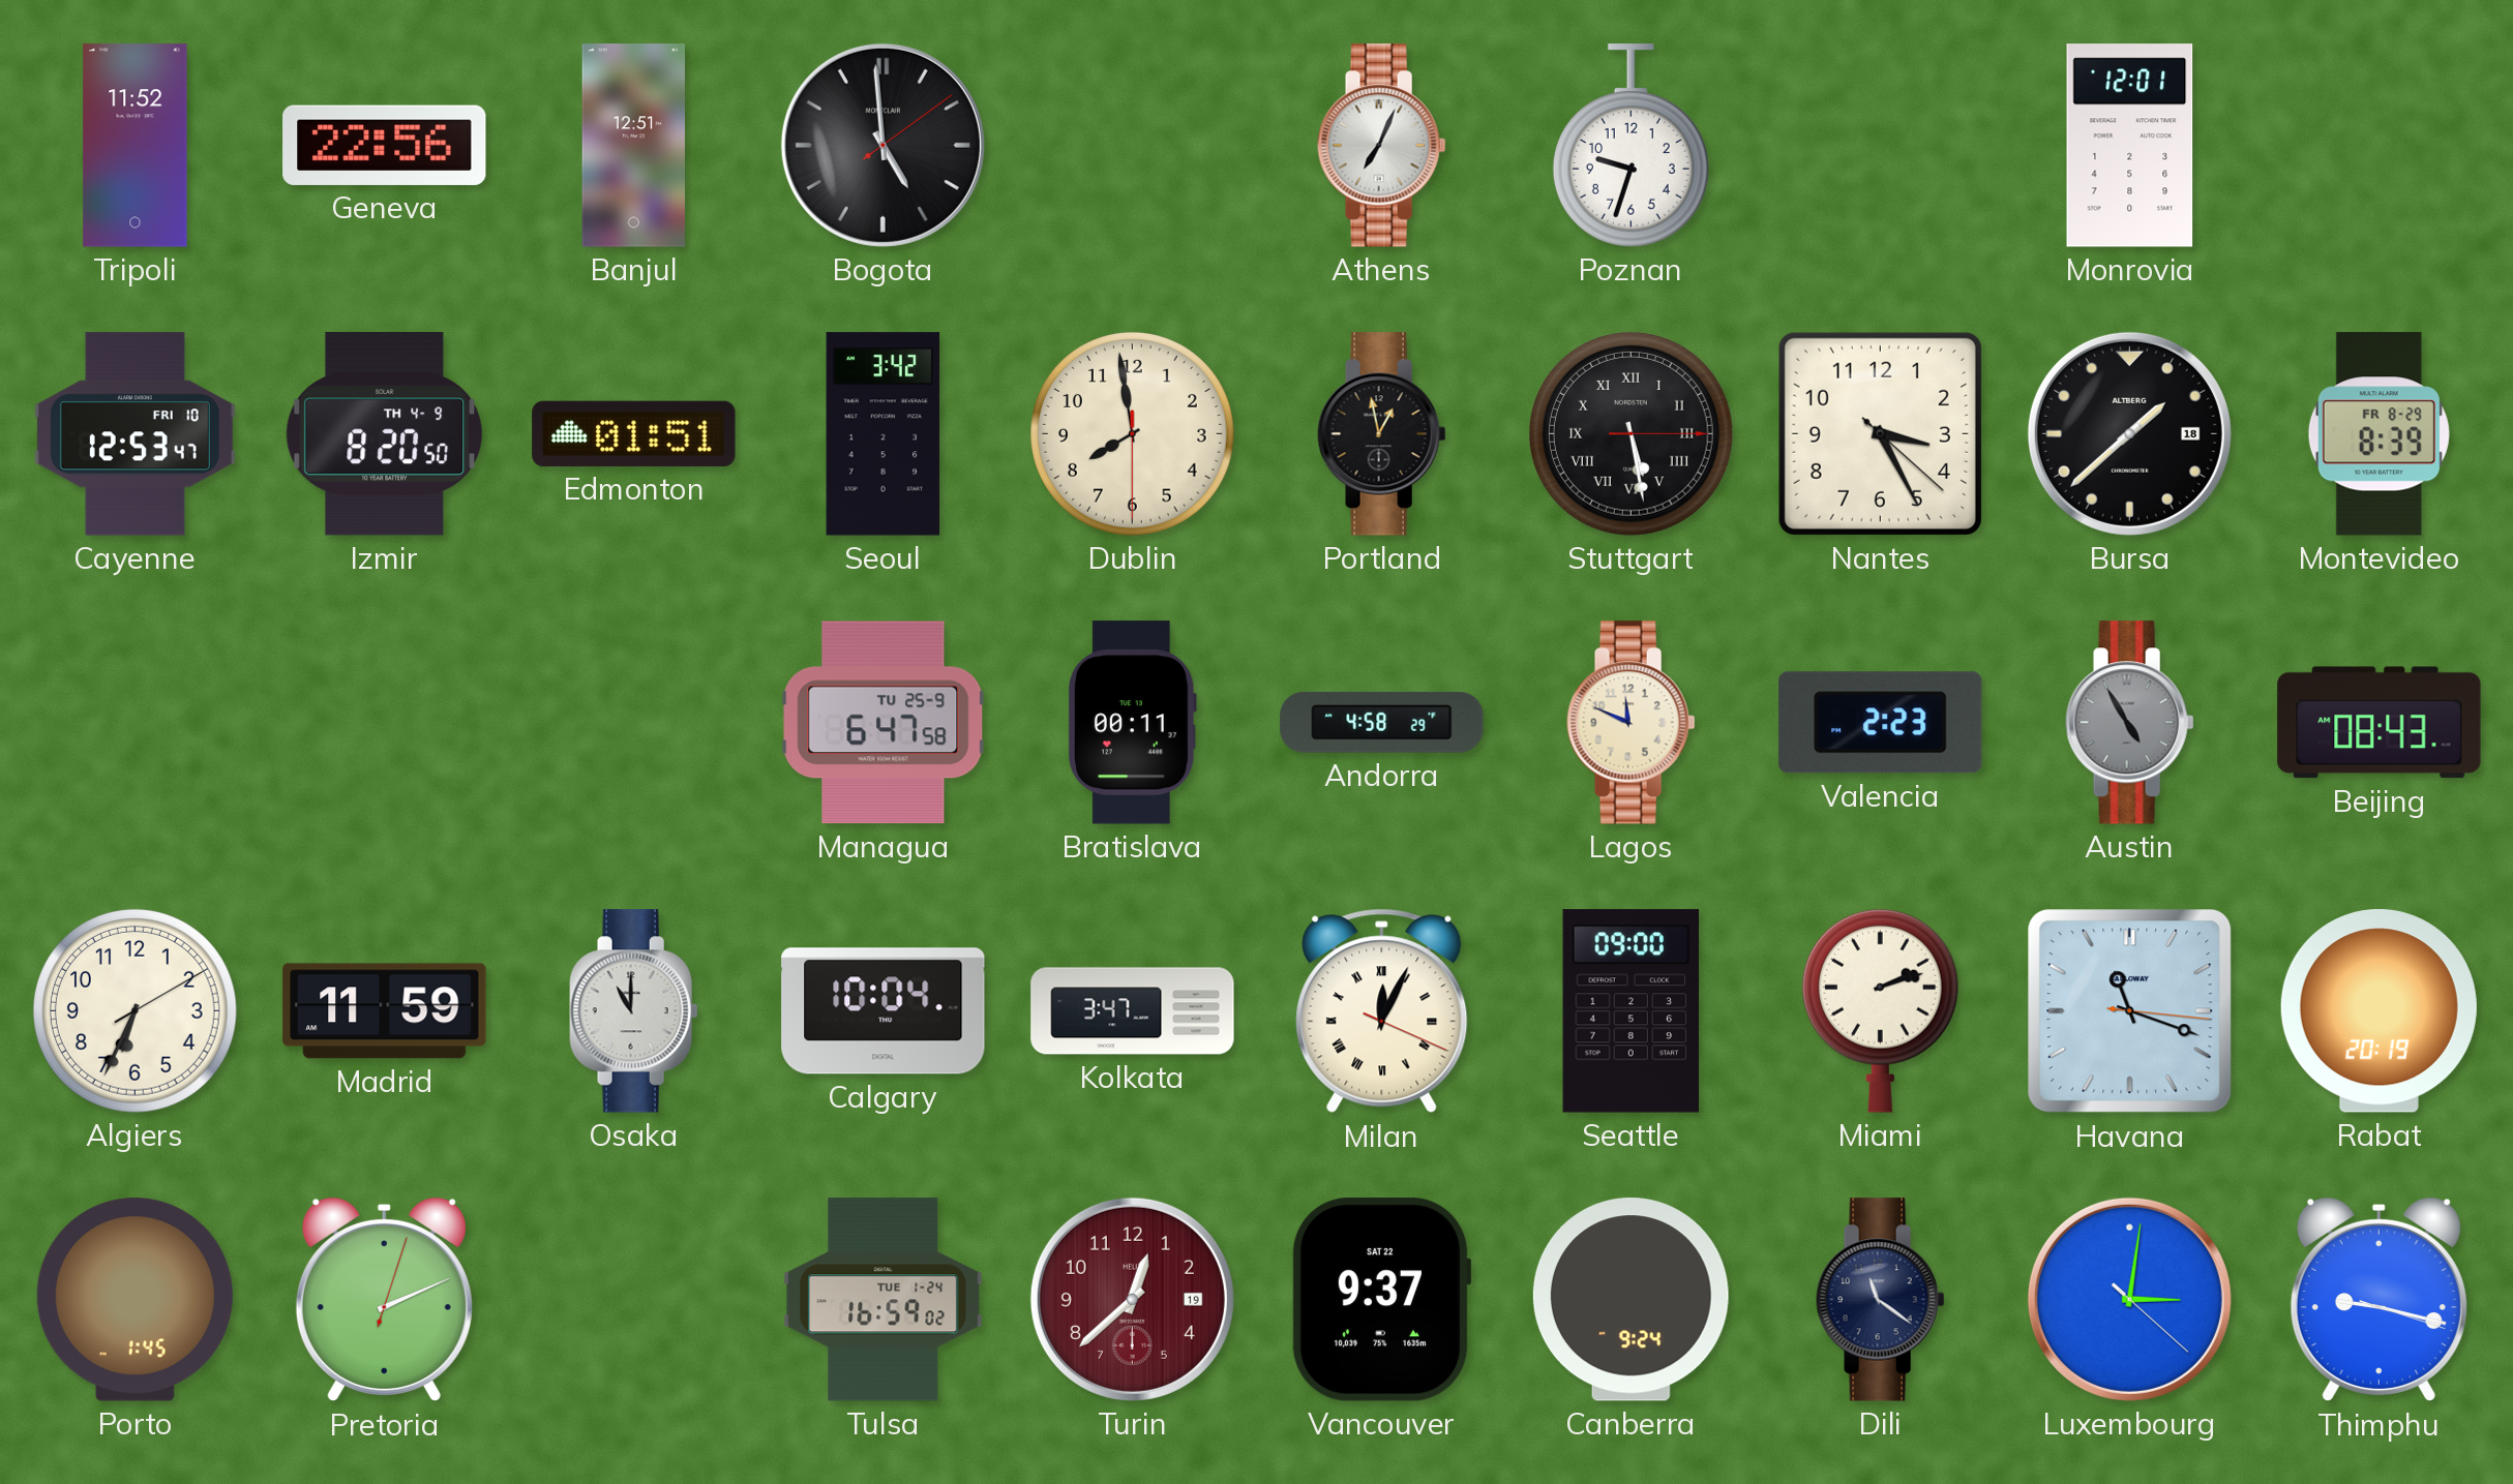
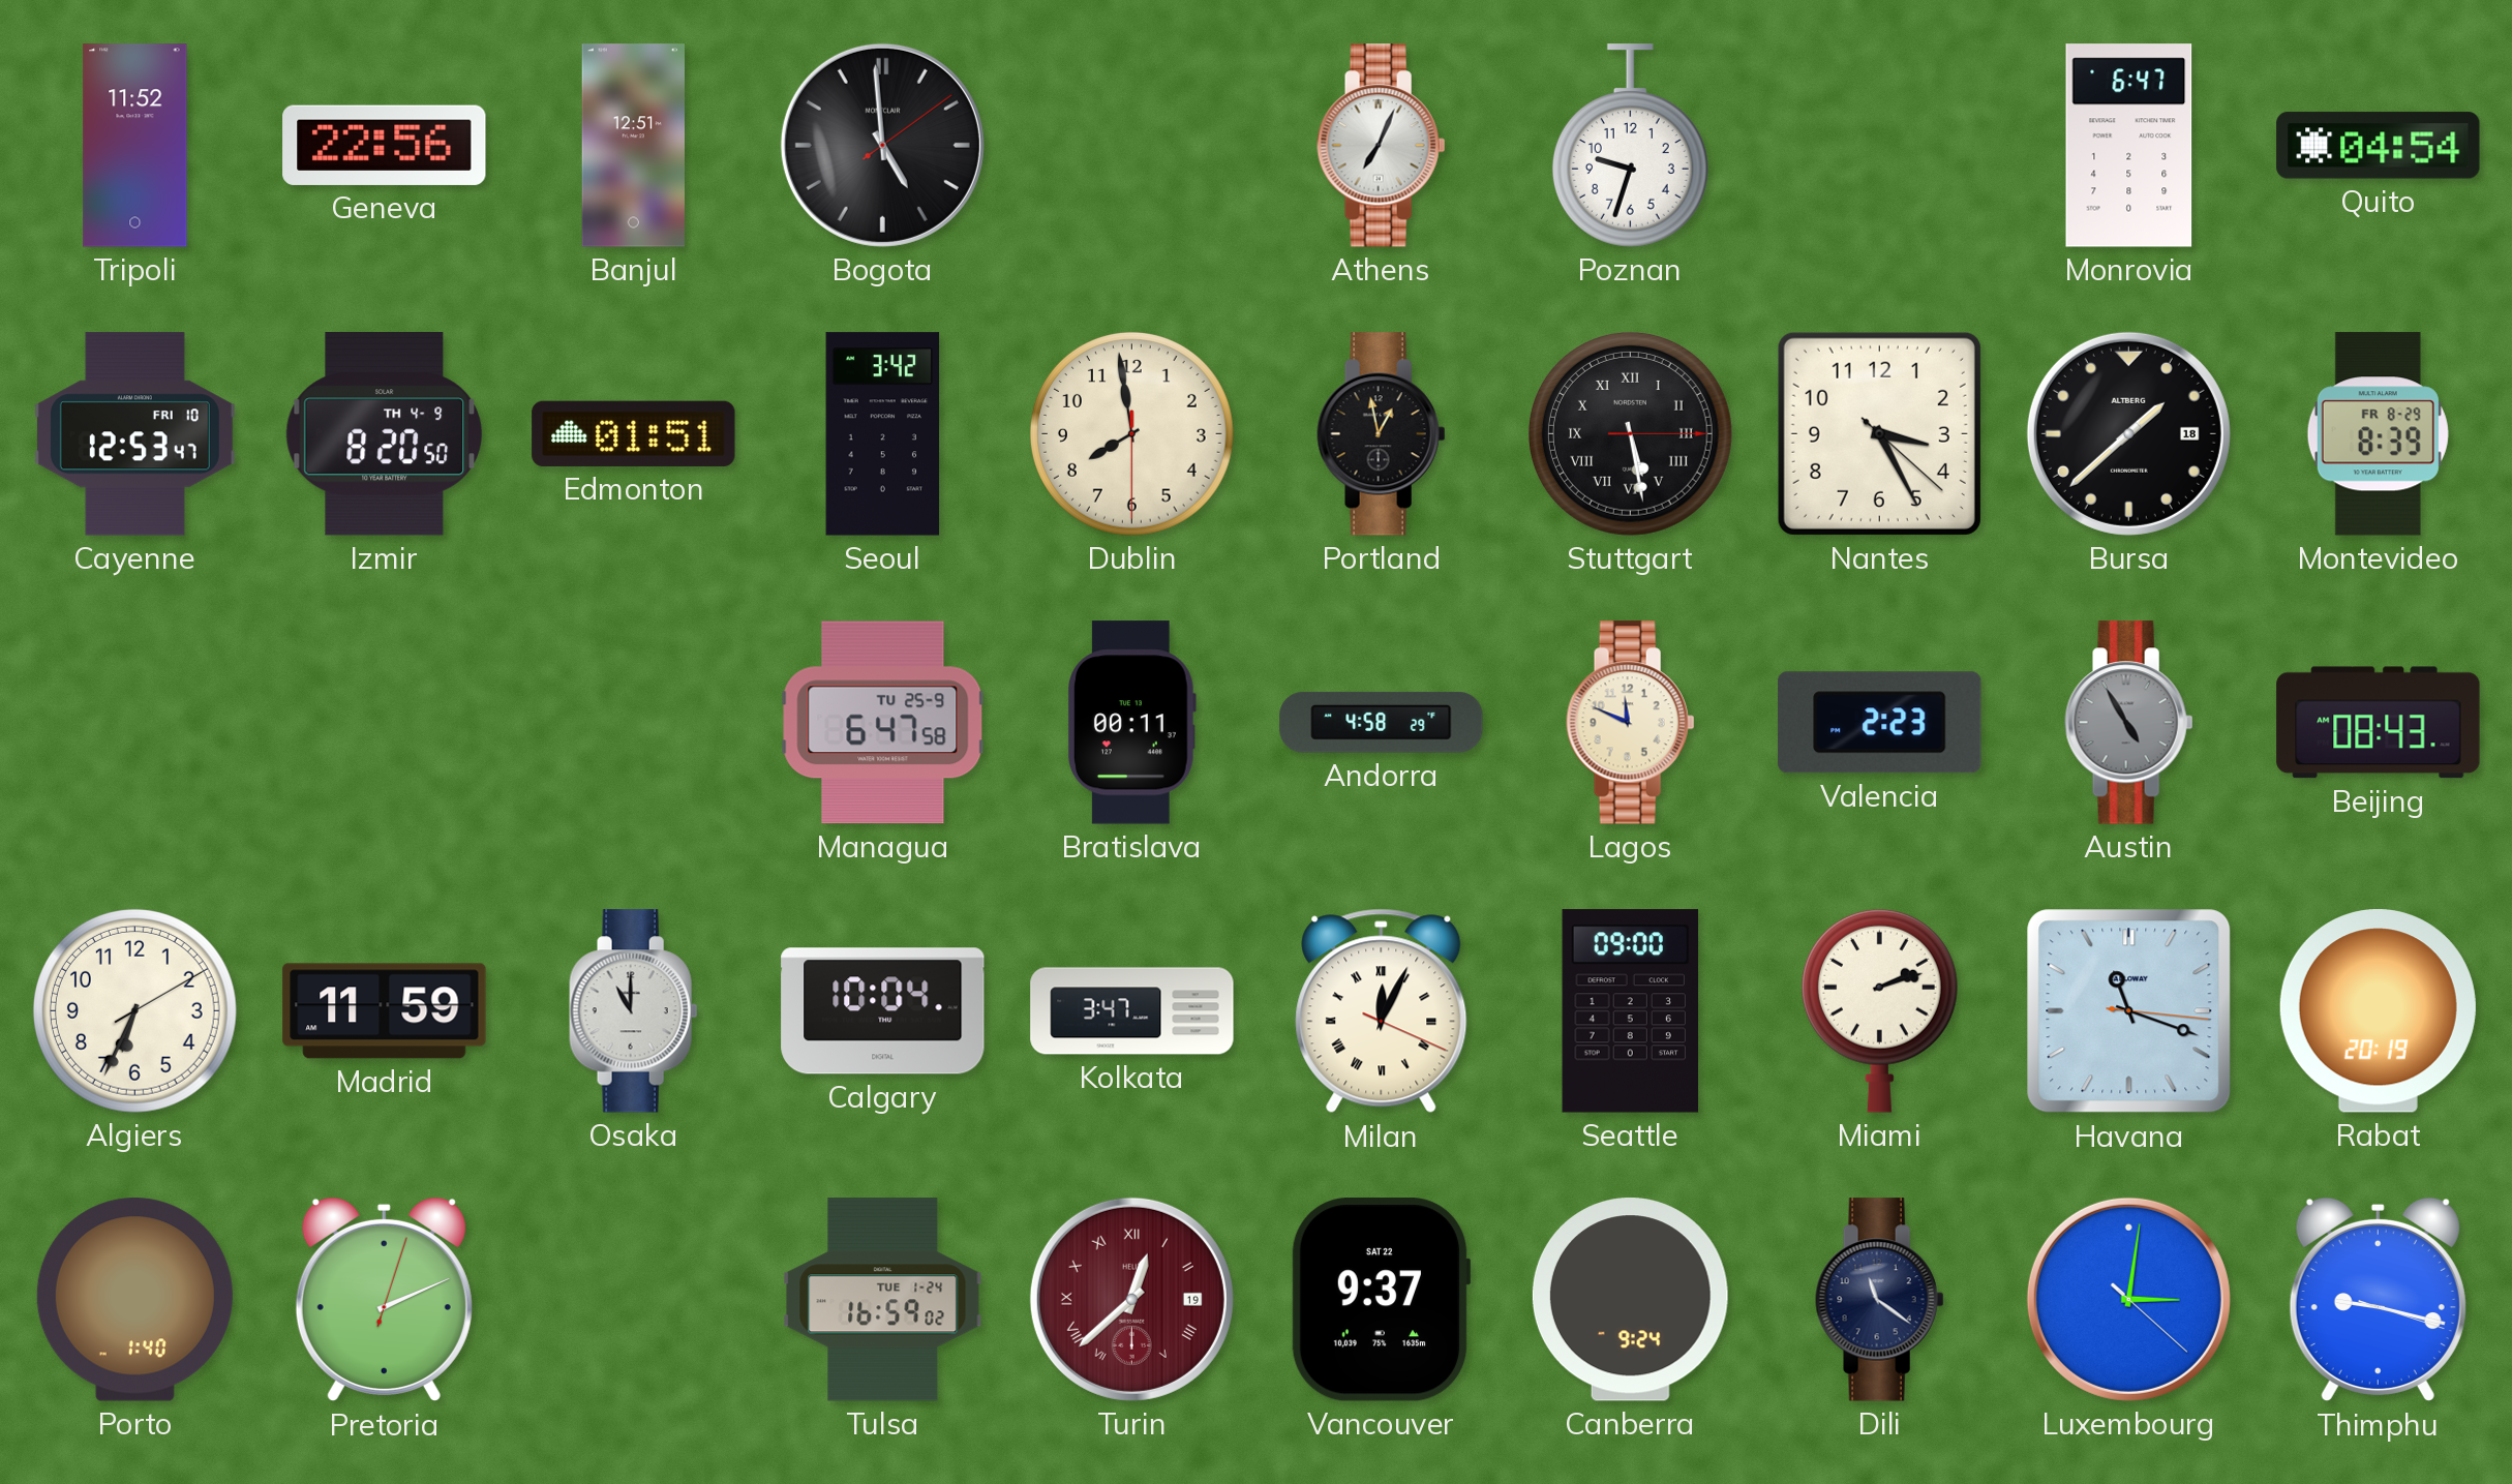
Monrovia: 12:01 -> 6:47 (2129, 146)
Quito: none -> 04:54 (2379, 146)
Porto: 1:45 -> 1:40 (134, 1300)
Turin numerals: Arabic -> Roman (1131, 1299)
